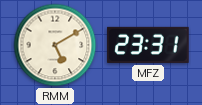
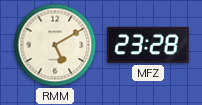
MFZ: 23:31 -> 23:28 (148, 45)
